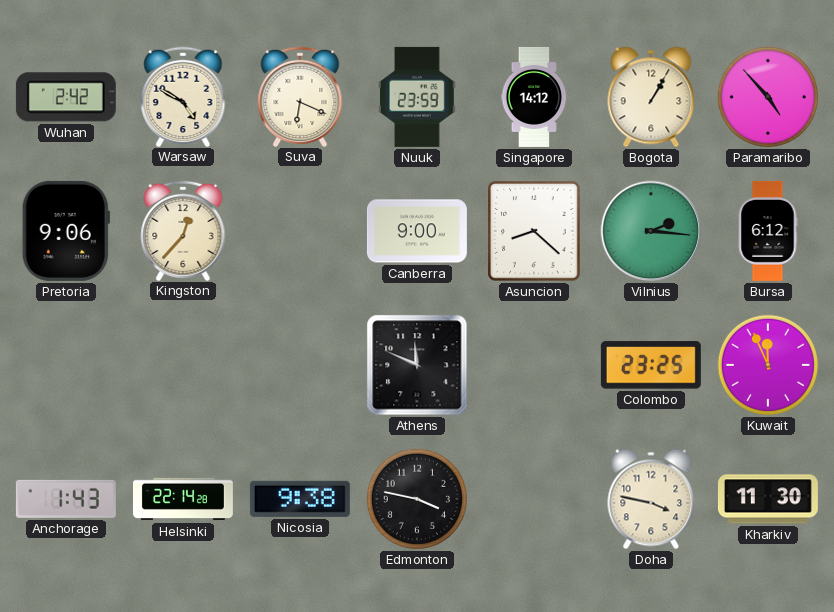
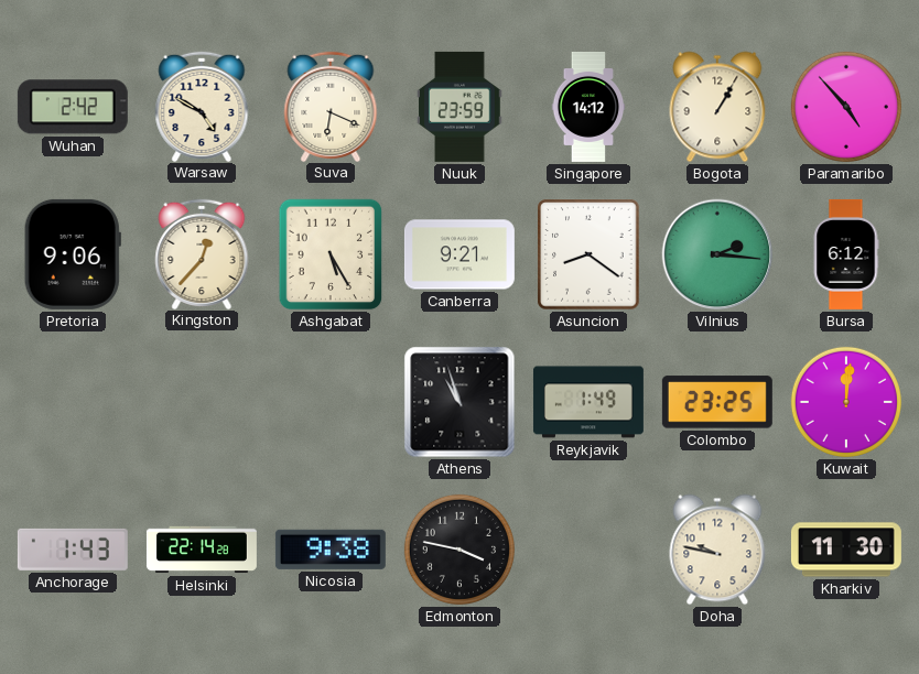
Ashgabat: none -> 5:25 (331, 254)
Canberra: 9:00 -> 9:21 (459, 254)
Asuncion: 8:22 -> 8:21 (588, 254)
Athens: 11:49 -> 10:57 (459, 402)
Reykjavik: none -> 1:49 (588, 402)
Kuwait: 11:56 -> 12:01 (846, 402)
Doha: 3:47 -> 9:47 (717, 550)
